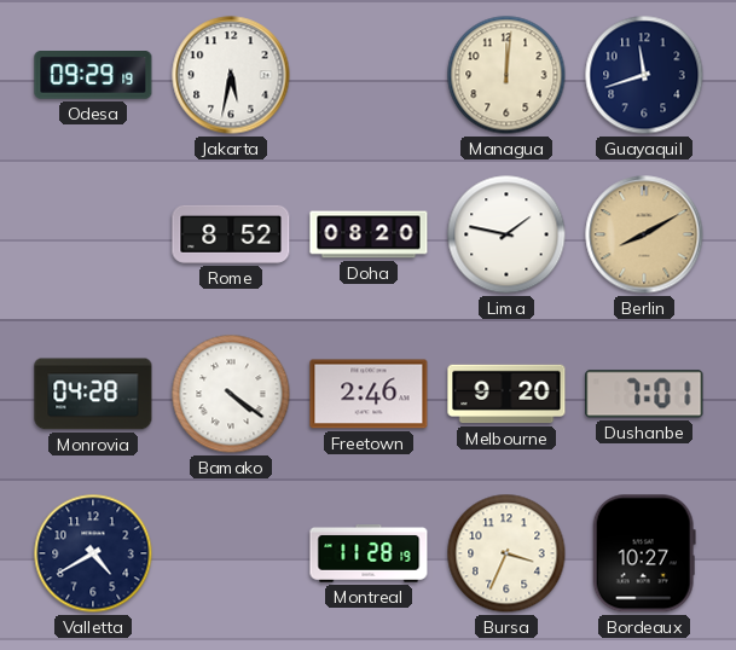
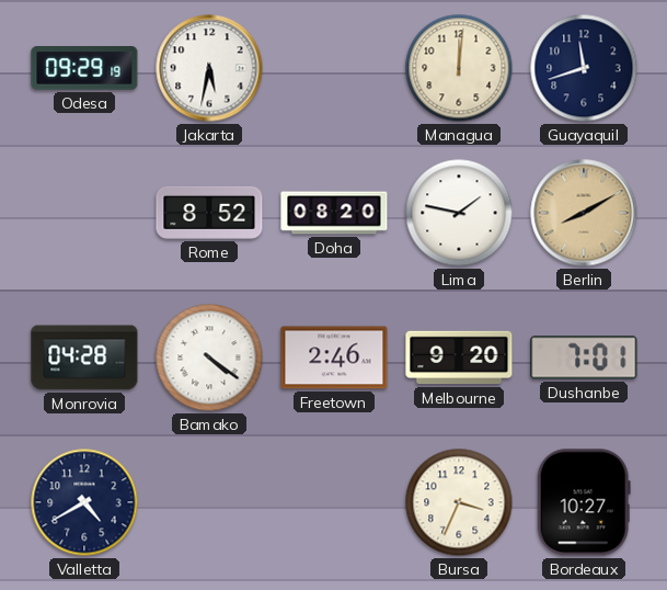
Montreal: 11:28 -> none (369, 555)
